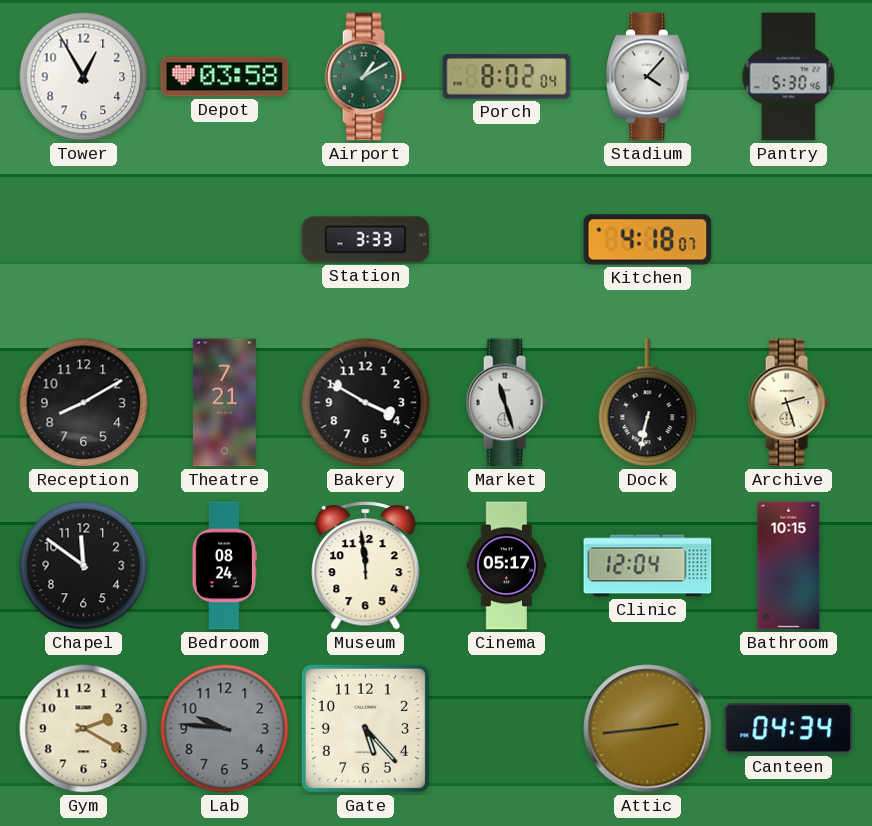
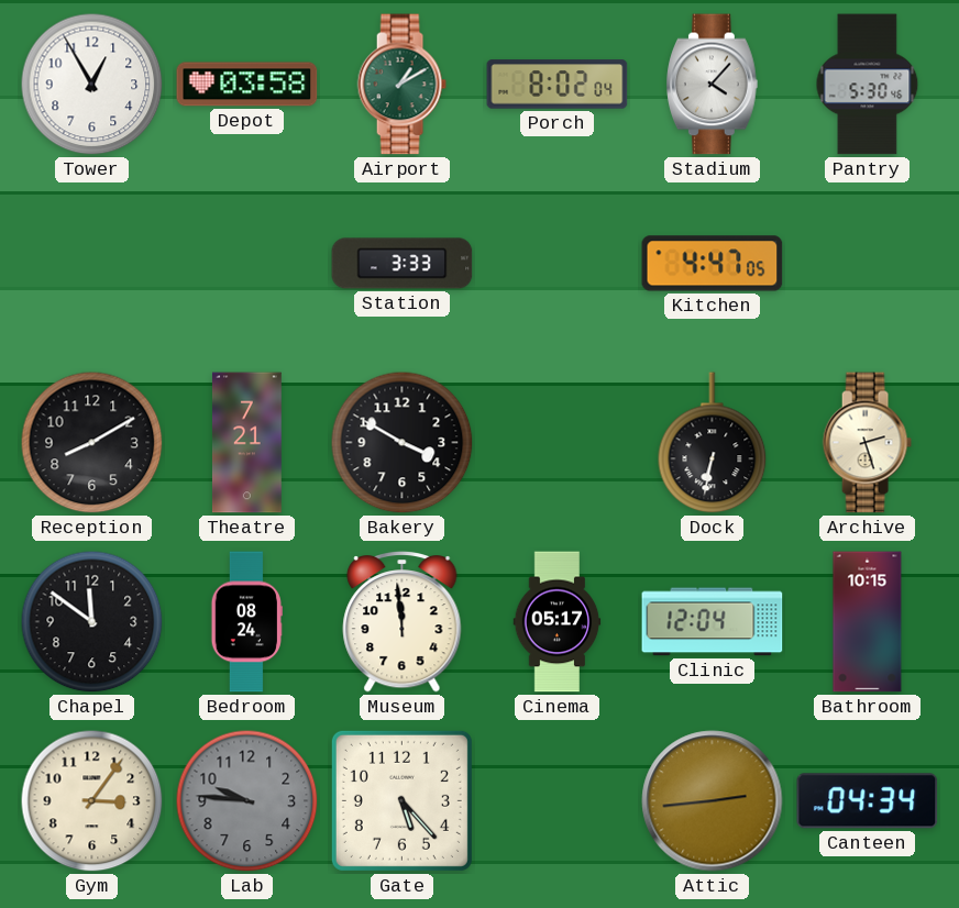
Kitchen: 4:18 -> 4:47 (713, 264)
Market: 11:27 -> none (506, 403)
Gym: 2:20 -> 3:06 (92, 801)
